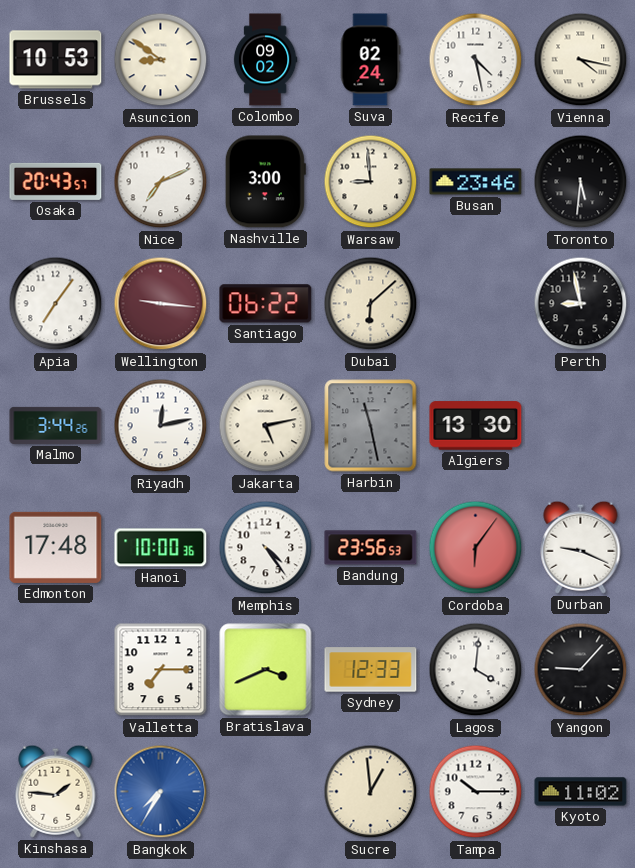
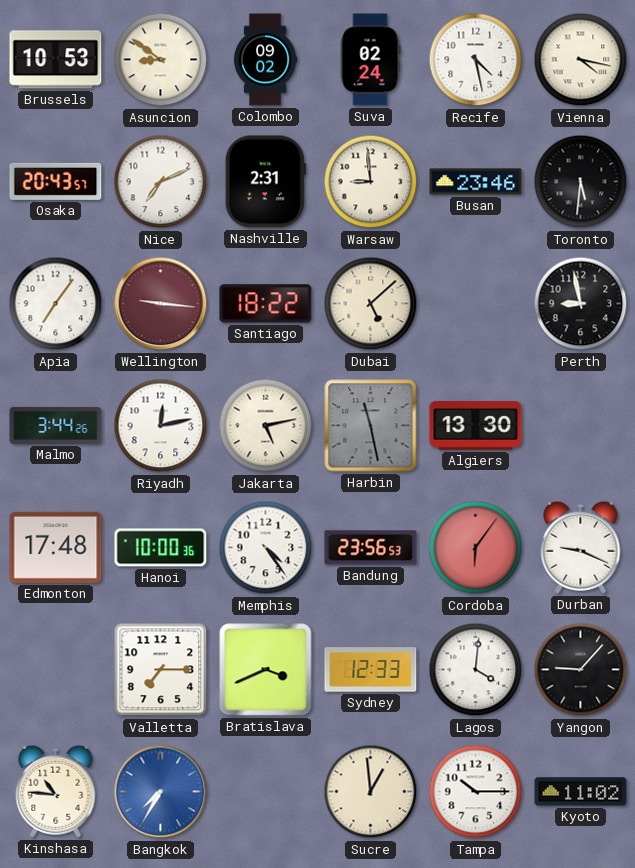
Nashville: 3:00 -> 2:31 (265, 182)
Santiago: 06:22 -> 18:22 (266, 304)
Dubai: 6:08 -> 5:08 (371, 304)
Kinshasa: 1:46 -> 10:46 (56, 791)
